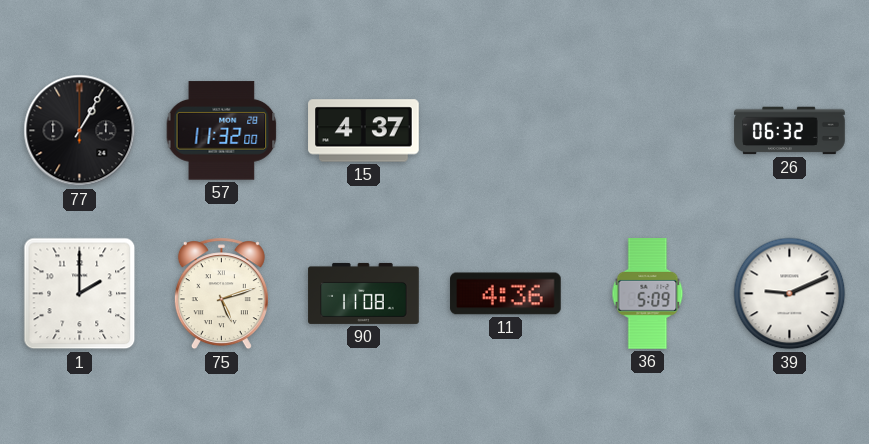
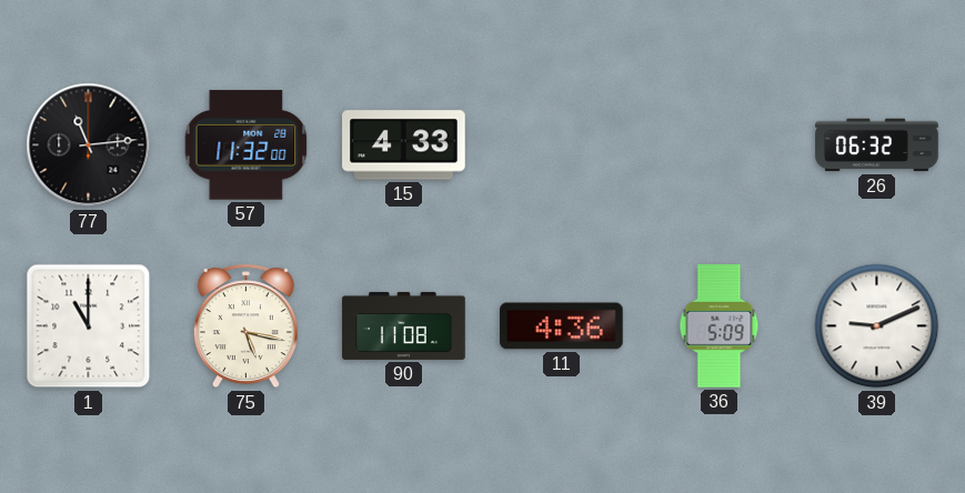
77: 1:05 -> 11:14 (89, 145)
15: 4:37 -> 4:33 (404, 145)
1: 2:00 -> 11:00 (89, 326)
75: 5:12 -> 5:17 (245, 326)
